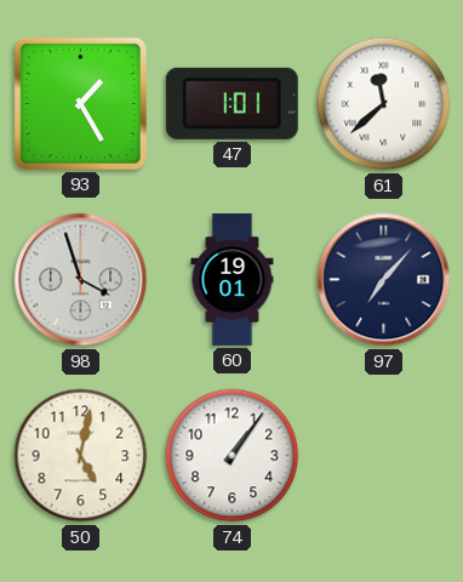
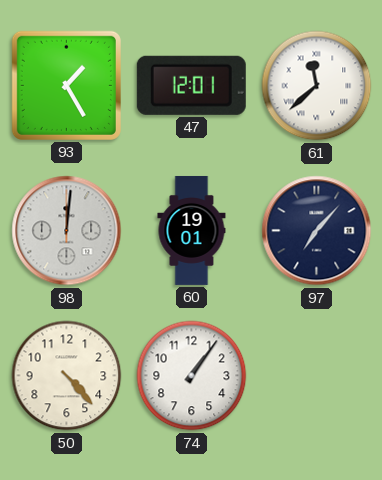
47: 1:01 -> 12:01 (191, 85)
98: 3:57 -> 12:01 (67, 231)
50: 5:02 -> 4:23 (67, 376)
